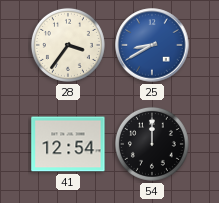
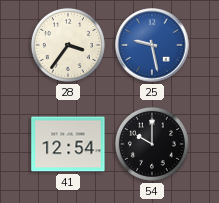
25: 8:40 -> 9:28 (152, 45)
54: 12:00 -> 10:00 (152, 144)
